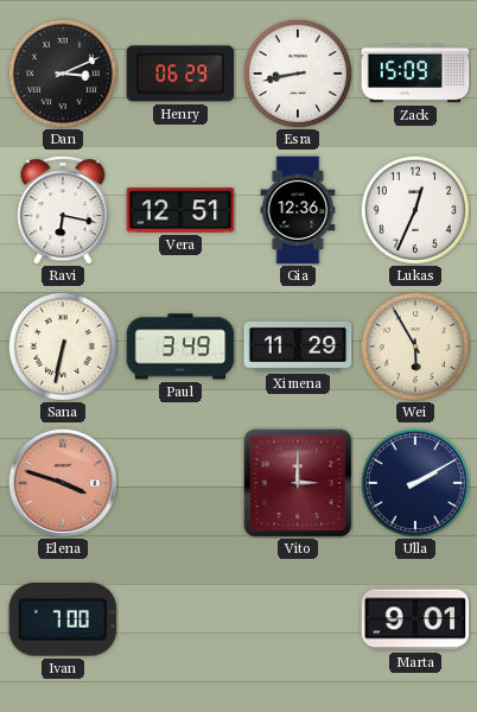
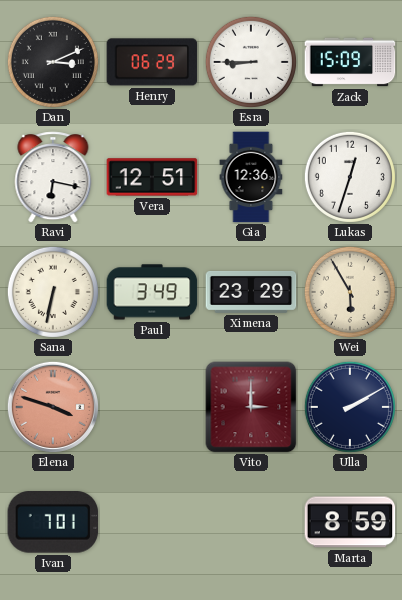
Esra: 8:43 -> 8:45 (251, 62)
Lukas: 12:34 -> 12:33 (350, 177)
Ximena: 11:29 -> 23:29 (251, 292)
Ivan: 7:00 -> 7:01 (53, 523)
Marta: 9:01 -> 8:59 (350, 522)
